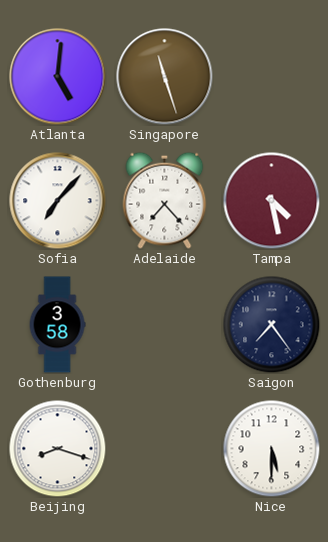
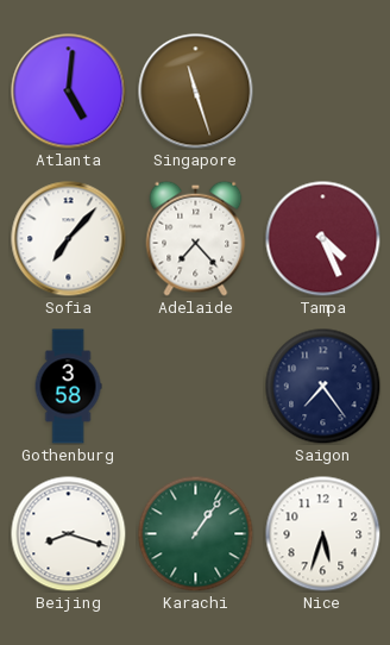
Tampa: 4:28 -> 4:26 (322, 238)
Karachi: none -> 1:06 (195, 533)
Nice: 5:30 -> 5:33 (322, 533)
